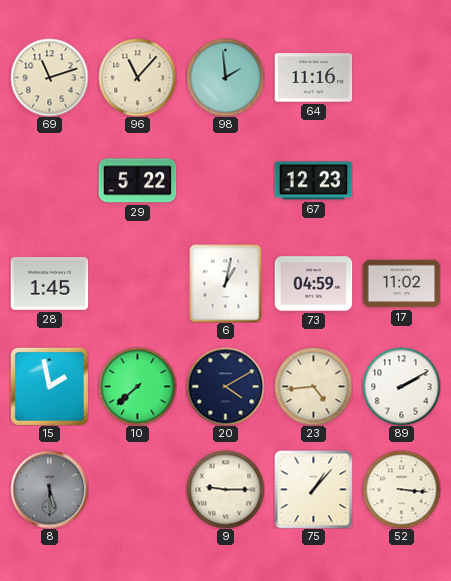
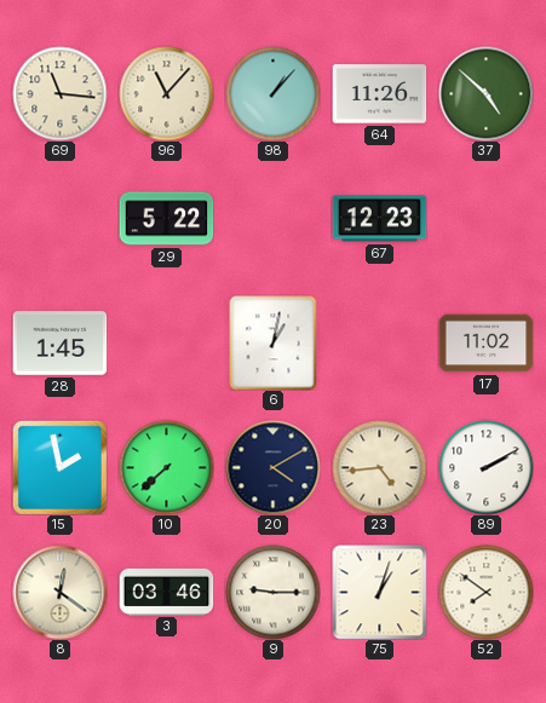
69: 11:12 -> 11:16 (59, 93)
98: 1:59 -> 1:07 (272, 93)
64: 11:16 -> 11:26 (379, 94)
37: none -> 4:52 (485, 93)
73: 04:59 -> none (313, 284)
8: 5:30 -> 12:21 (59, 592)
8 dial: grey -> cream (59, 592)
3: none -> 03:46 (166, 592)
75: 1:07 -> 1:03 (379, 592)
52: 3:16 -> 7:51 (485, 592)
